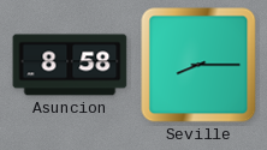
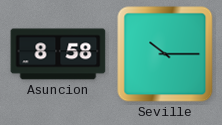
Seville: 8:15 -> 10:15 (165, 54)
